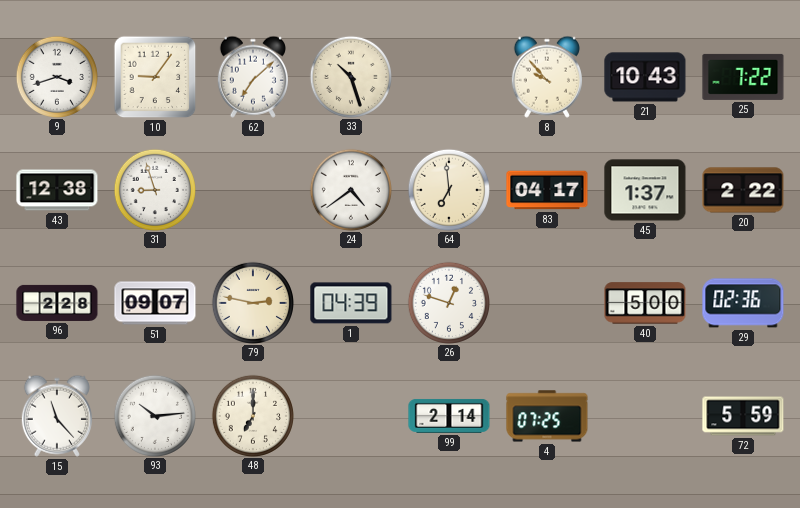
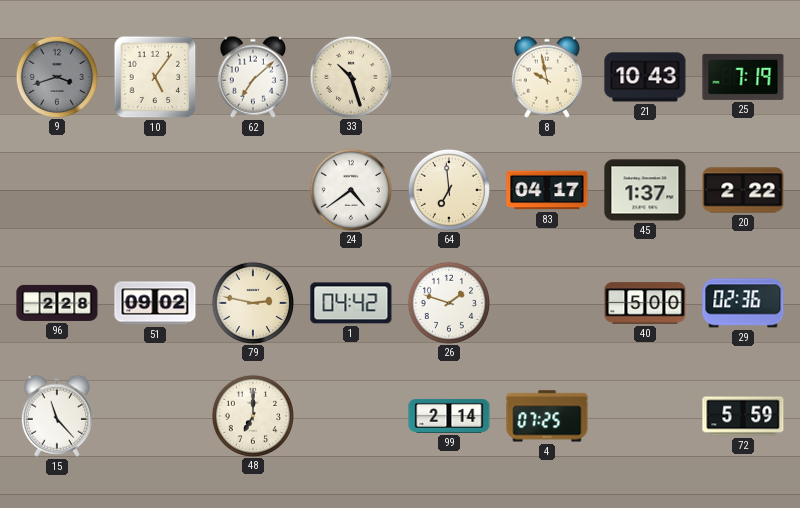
9 dial: white -> grey (56, 76)
10: 9:06 -> 5:06 (155, 77)
8: 9:53 -> 9:58 (547, 77)
25: 7:22 -> 7:19 (743, 77)
43: 12:38 -> none (57, 190)
31: 8:57 -> none (154, 189)
51: 09:07 -> 09:02 (155, 303)
1: 04:39 -> 04:42 (351, 303)
26: 12:48 -> 1:48 (448, 302)
93: 10:14 -> none (154, 415)
